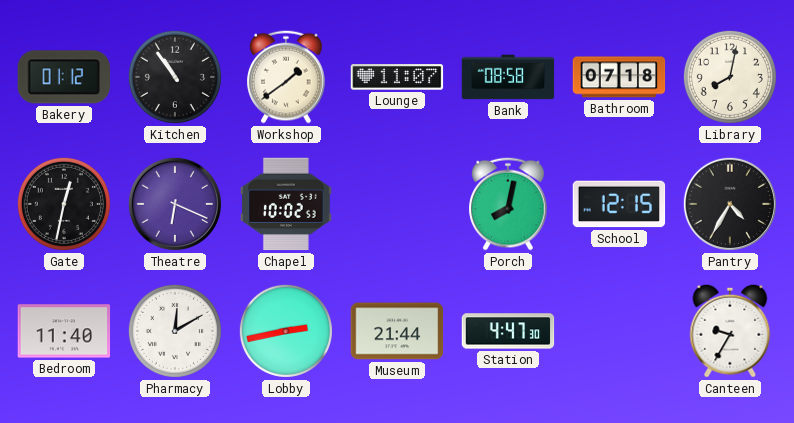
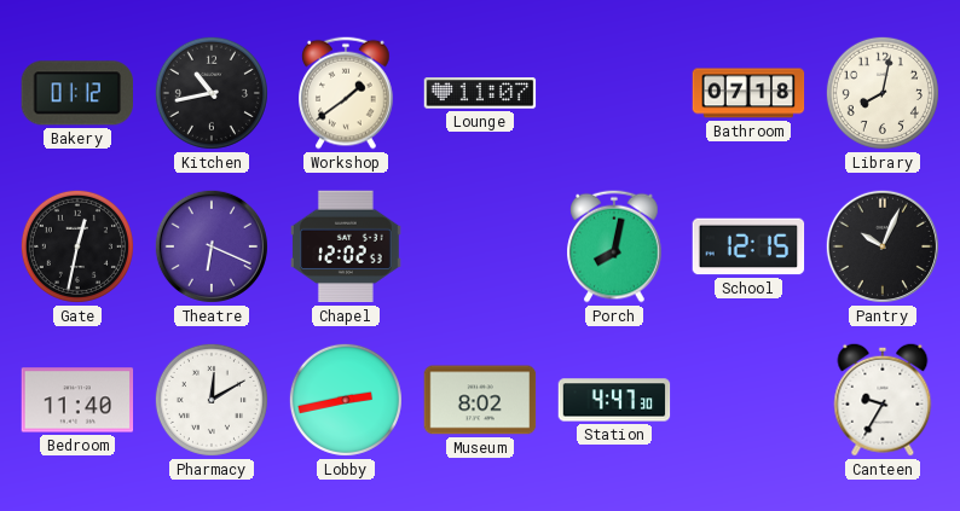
Kitchen: 10:54 -> 10:43 (212, 93)
Bank: 08:58 -> none (508, 77)
Chapel: 10:02 -> 12:02 (346, 246)
Pantry: 4:35 -> 10:04 (883, 246)
Museum: 21:44 -> 8:02 (480, 400)
